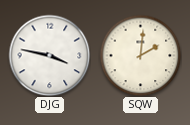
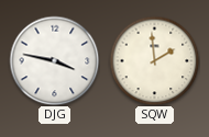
SQW: 2:01 -> 1:59 (154, 60)
